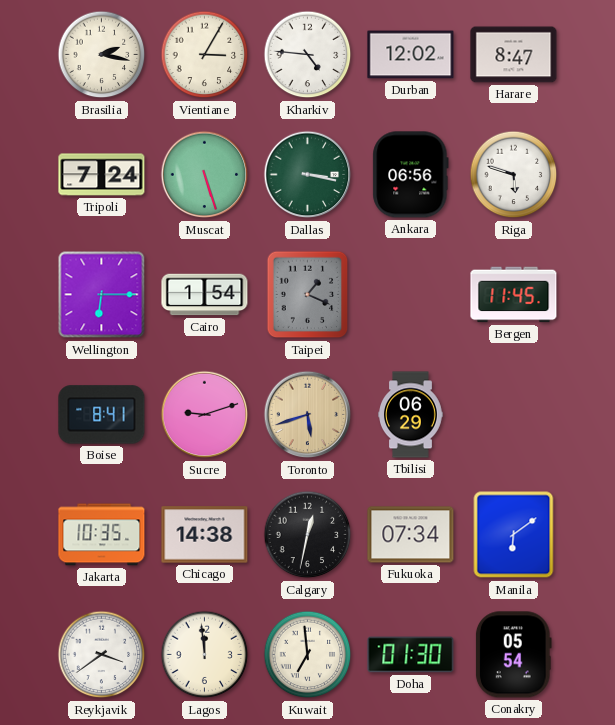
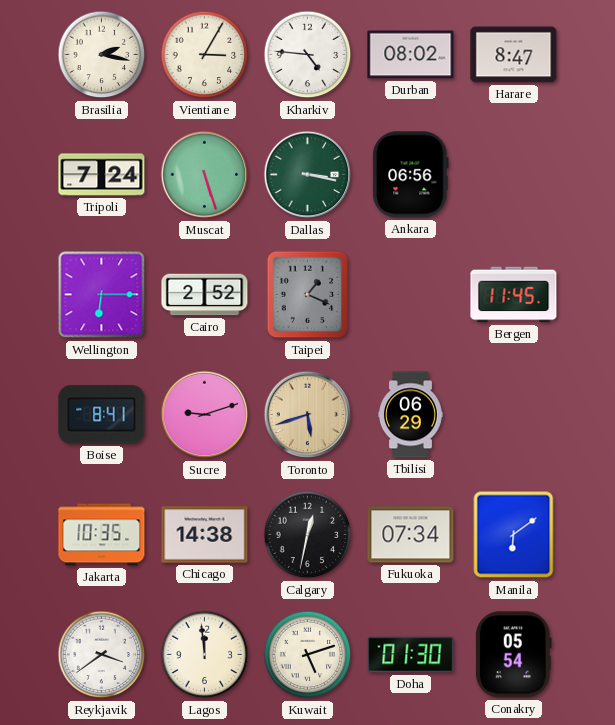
Durban: 12:02 -> 08:02 (411, 55)
Riga: 5:48 -> none (514, 175)
Cairo: 1:54 -> 2:52 (205, 295)
Kuwait: 6:59 -> 5:12 (308, 655)
